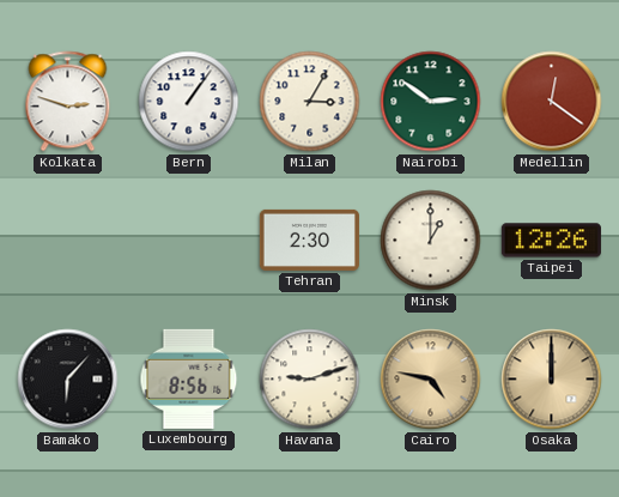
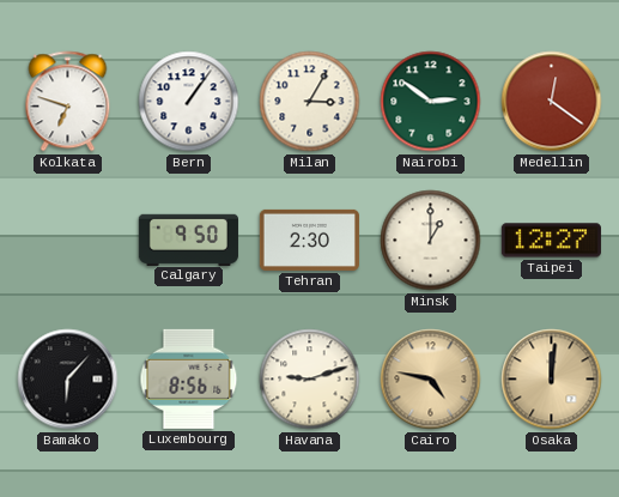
Kolkata: 2:48 -> 6:48 (68, 102)
Calgary: none -> 9:50 (188, 240)
Taipei: 12:26 -> 12:27 (551, 241)
Osaka: 12:00 -> 12:01 (552, 380)
